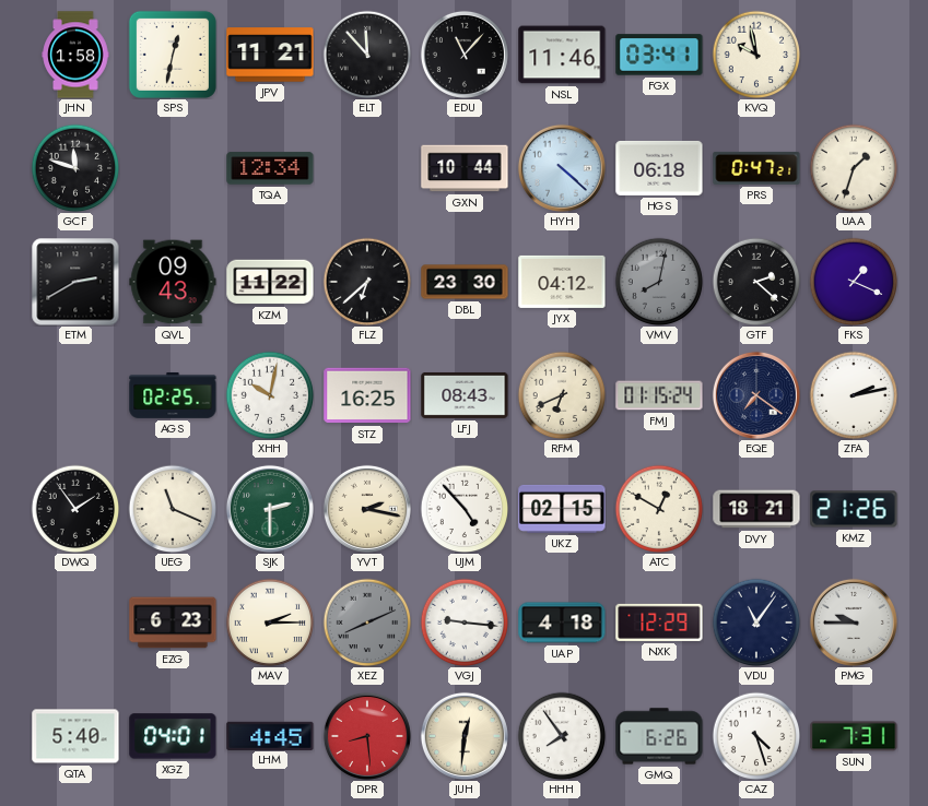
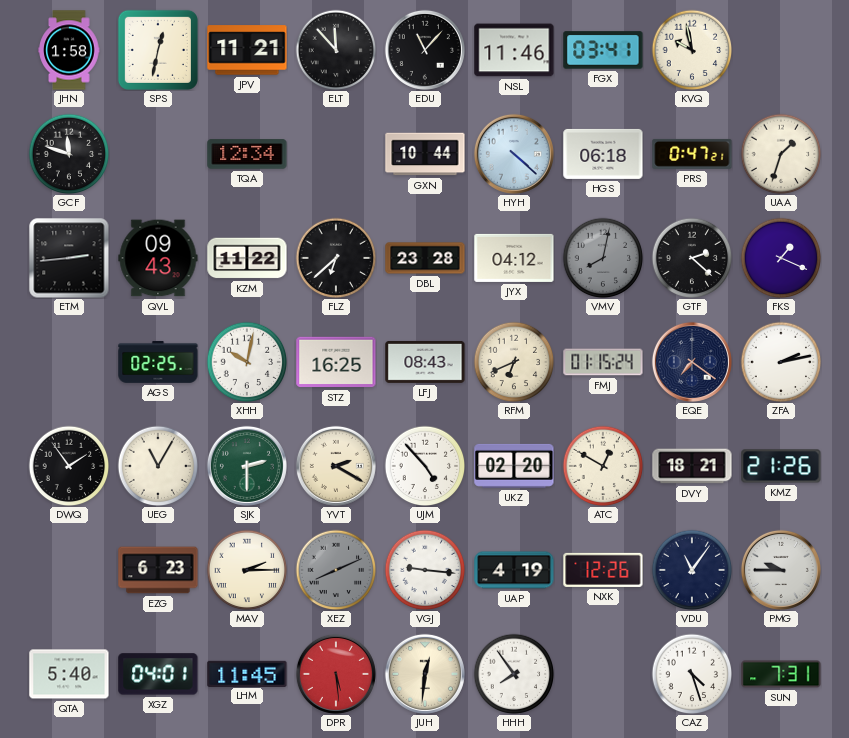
ETM: 2:40 -> 2:44 (69, 258)
DBL: 23:30 -> 23:28 (425, 258)
UEG: 11:19 -> 11:05 (158, 466)
YVT: 2:17 -> 2:20 (336, 466)
UKZ: 02:15 -> 02:20 (514, 466)
UAP: 4:18 -> 4:19 (514, 570)
NXK: 12:29 -> 12:26 (603, 570)
LHM: 4:45 -> 11:45 (247, 673)
DPR: 8:29 -> 5:29 (336, 674)
GMQ: 6:26 -> none (659, 736)
